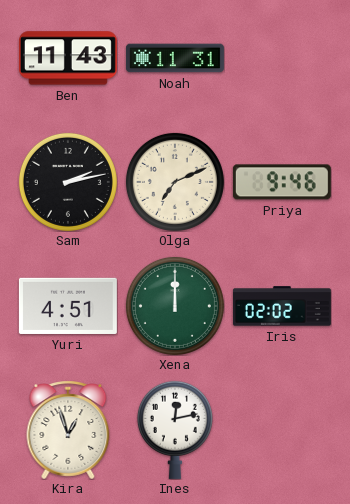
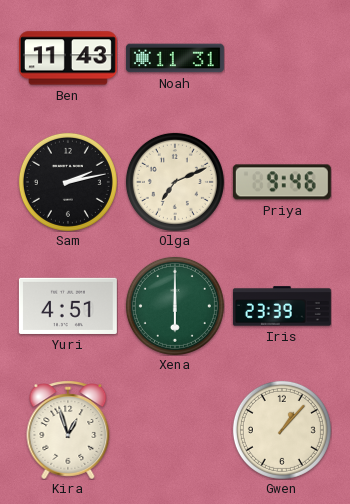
Xena: 12:00 -> 6:00 (175, 306)
Iris: 02:02 -> 23:39 (282, 306)
Ines: 12:13 -> none (175, 430)
Gwen: none -> 1:07 (282, 430)
